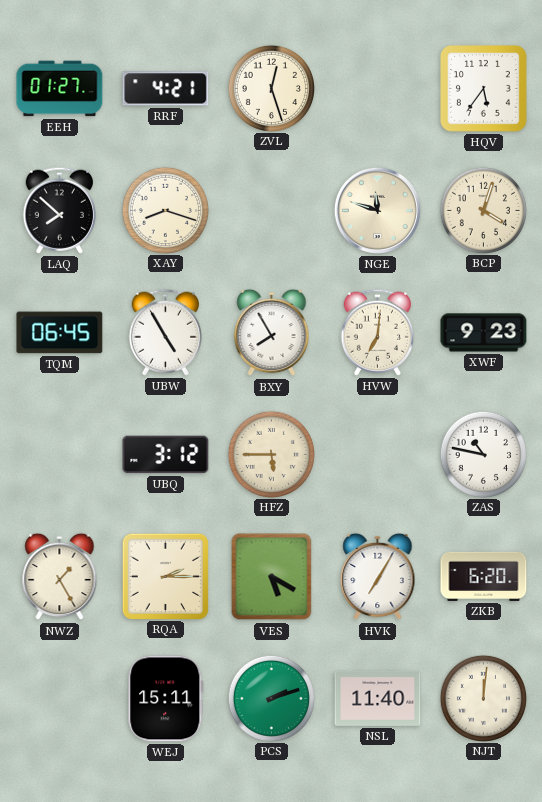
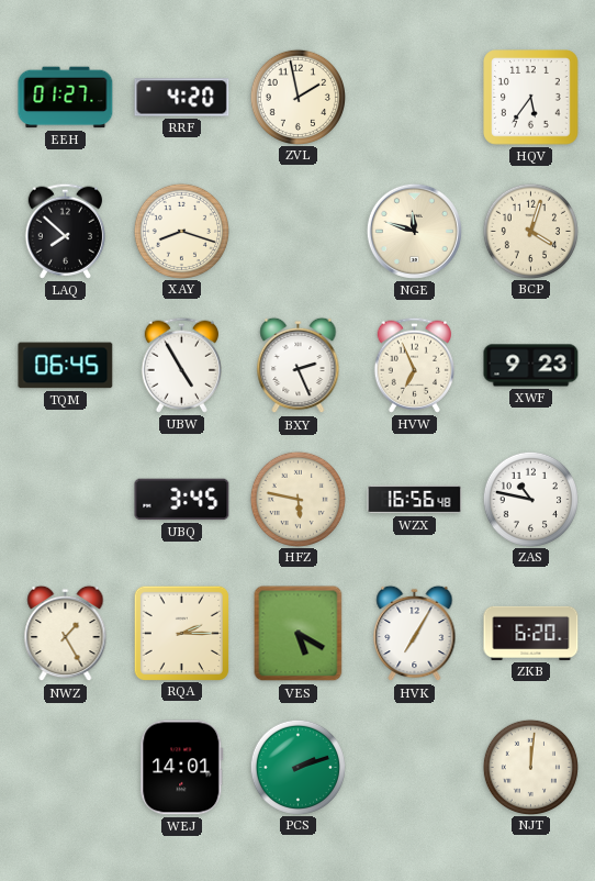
RRF: 4:21 -> 4:20 (182, 98)
ZVL: 12:27 -> 1:58 (297, 97)
BXY: 7:55 -> 2:26 (299, 366)
HVW: 7:01 -> 6:56 (414, 365)
UBQ: 3:12 -> 3:45 (182, 500)
HFZ: 5:45 -> 5:47 (297, 499)
WZX: none -> 16:56 (415, 500)
WEJ: 15:11 -> 14:01 (182, 768)
NSL: 11:40 -> none (378, 699)
